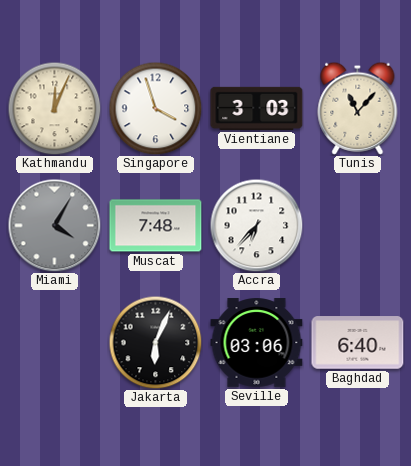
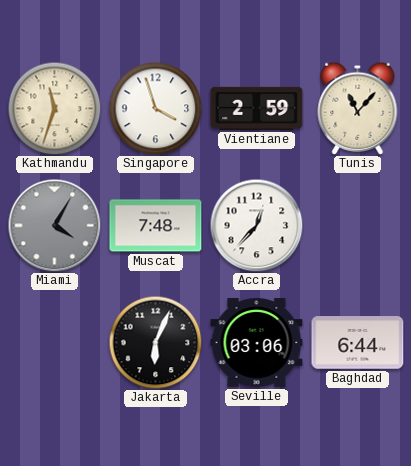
Kathmandu: 12:04 -> 11:33 (54, 108)
Vientiane: 3:03 -> 2:59 (257, 108)
Accra: 6:37 -> 12:37 (256, 225)
Baghdad: 6:40 -> 6:44 (358, 343)
